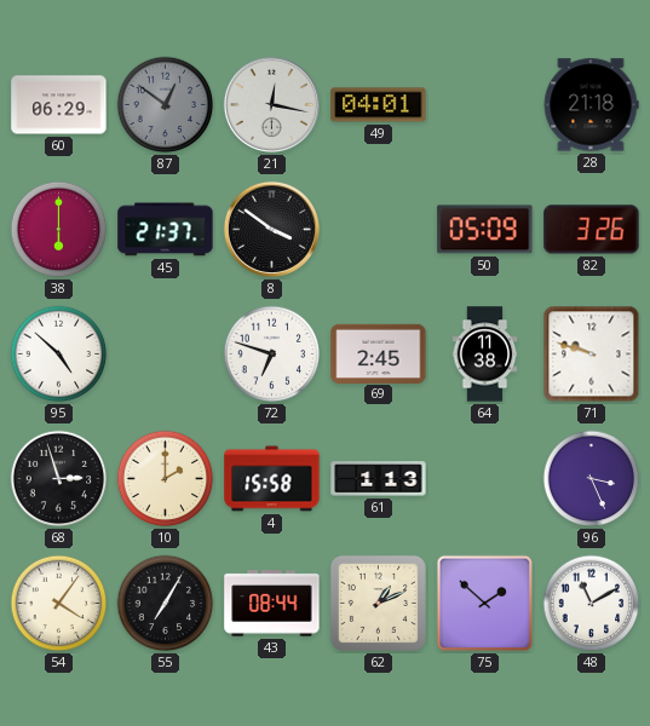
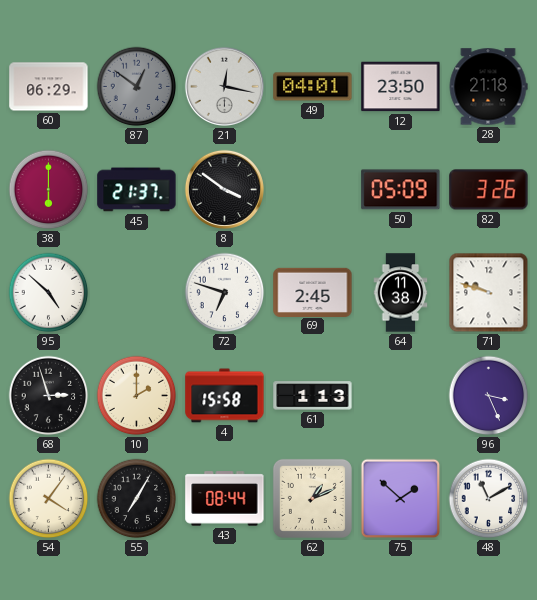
12: none -> 23:50 (401, 87)
